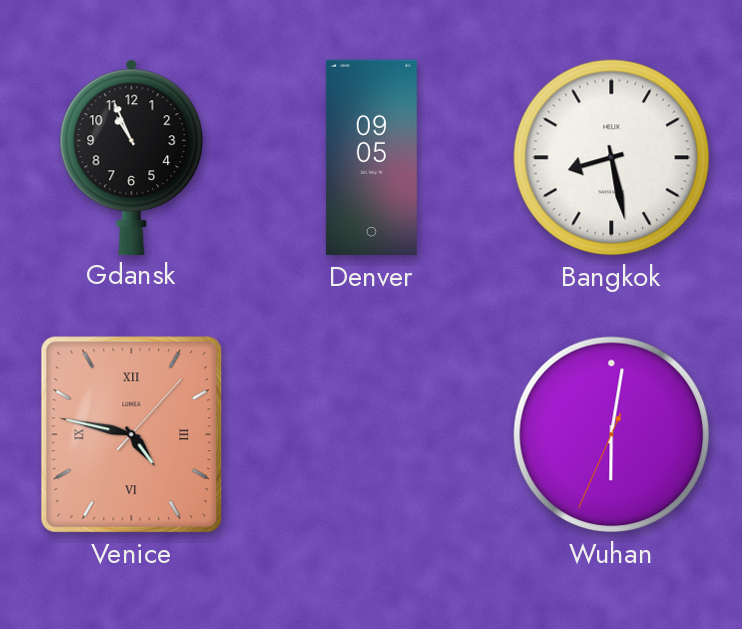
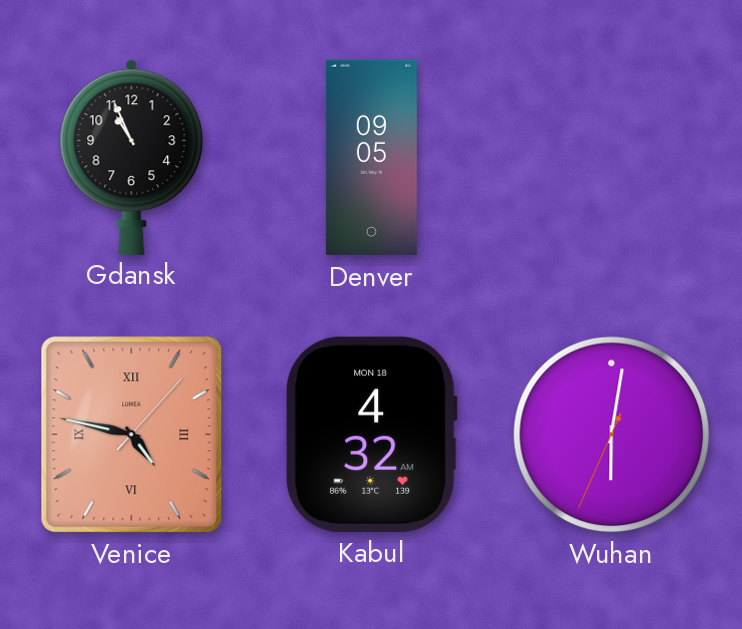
Bangkok: 8:28 -> none (612, 158)
Kabul: none -> 4:32 (371, 434)
